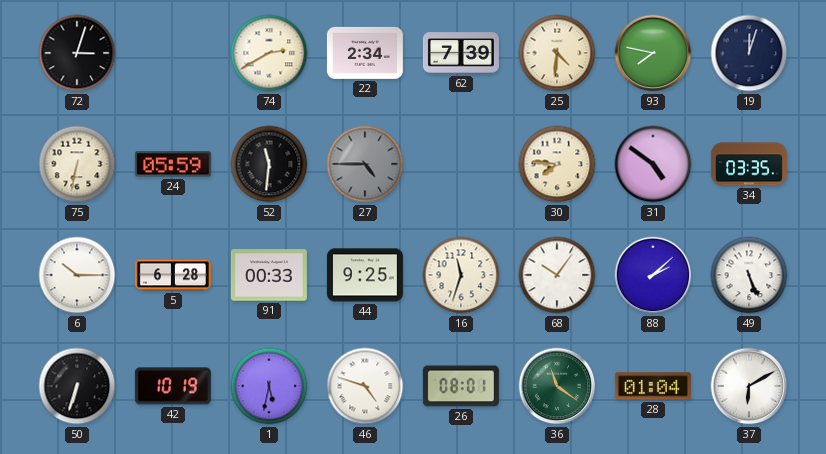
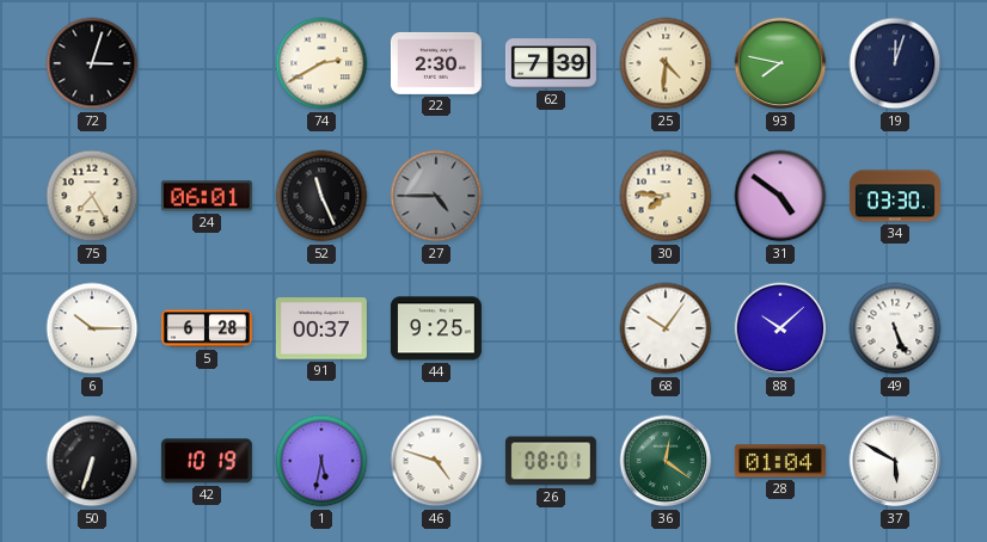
22: 2:34 -> 2:30 (436, 63)
75: 6:32 -> 7:25 (92, 196)
24: 05:59 -> 06:01 (207, 196)
52: 11:31 -> 11:26 (321, 196)
34: 03:35 -> 03:30 (895, 196)
91: 00:33 -> 00:37 (321, 328)
16: 11:33 -> none (461, 275)
88: 2:08 -> 10:08 (780, 328)
36: 11:21 -> 12:21 (666, 461)
37: 6:10 -> 5:50 (895, 461)
